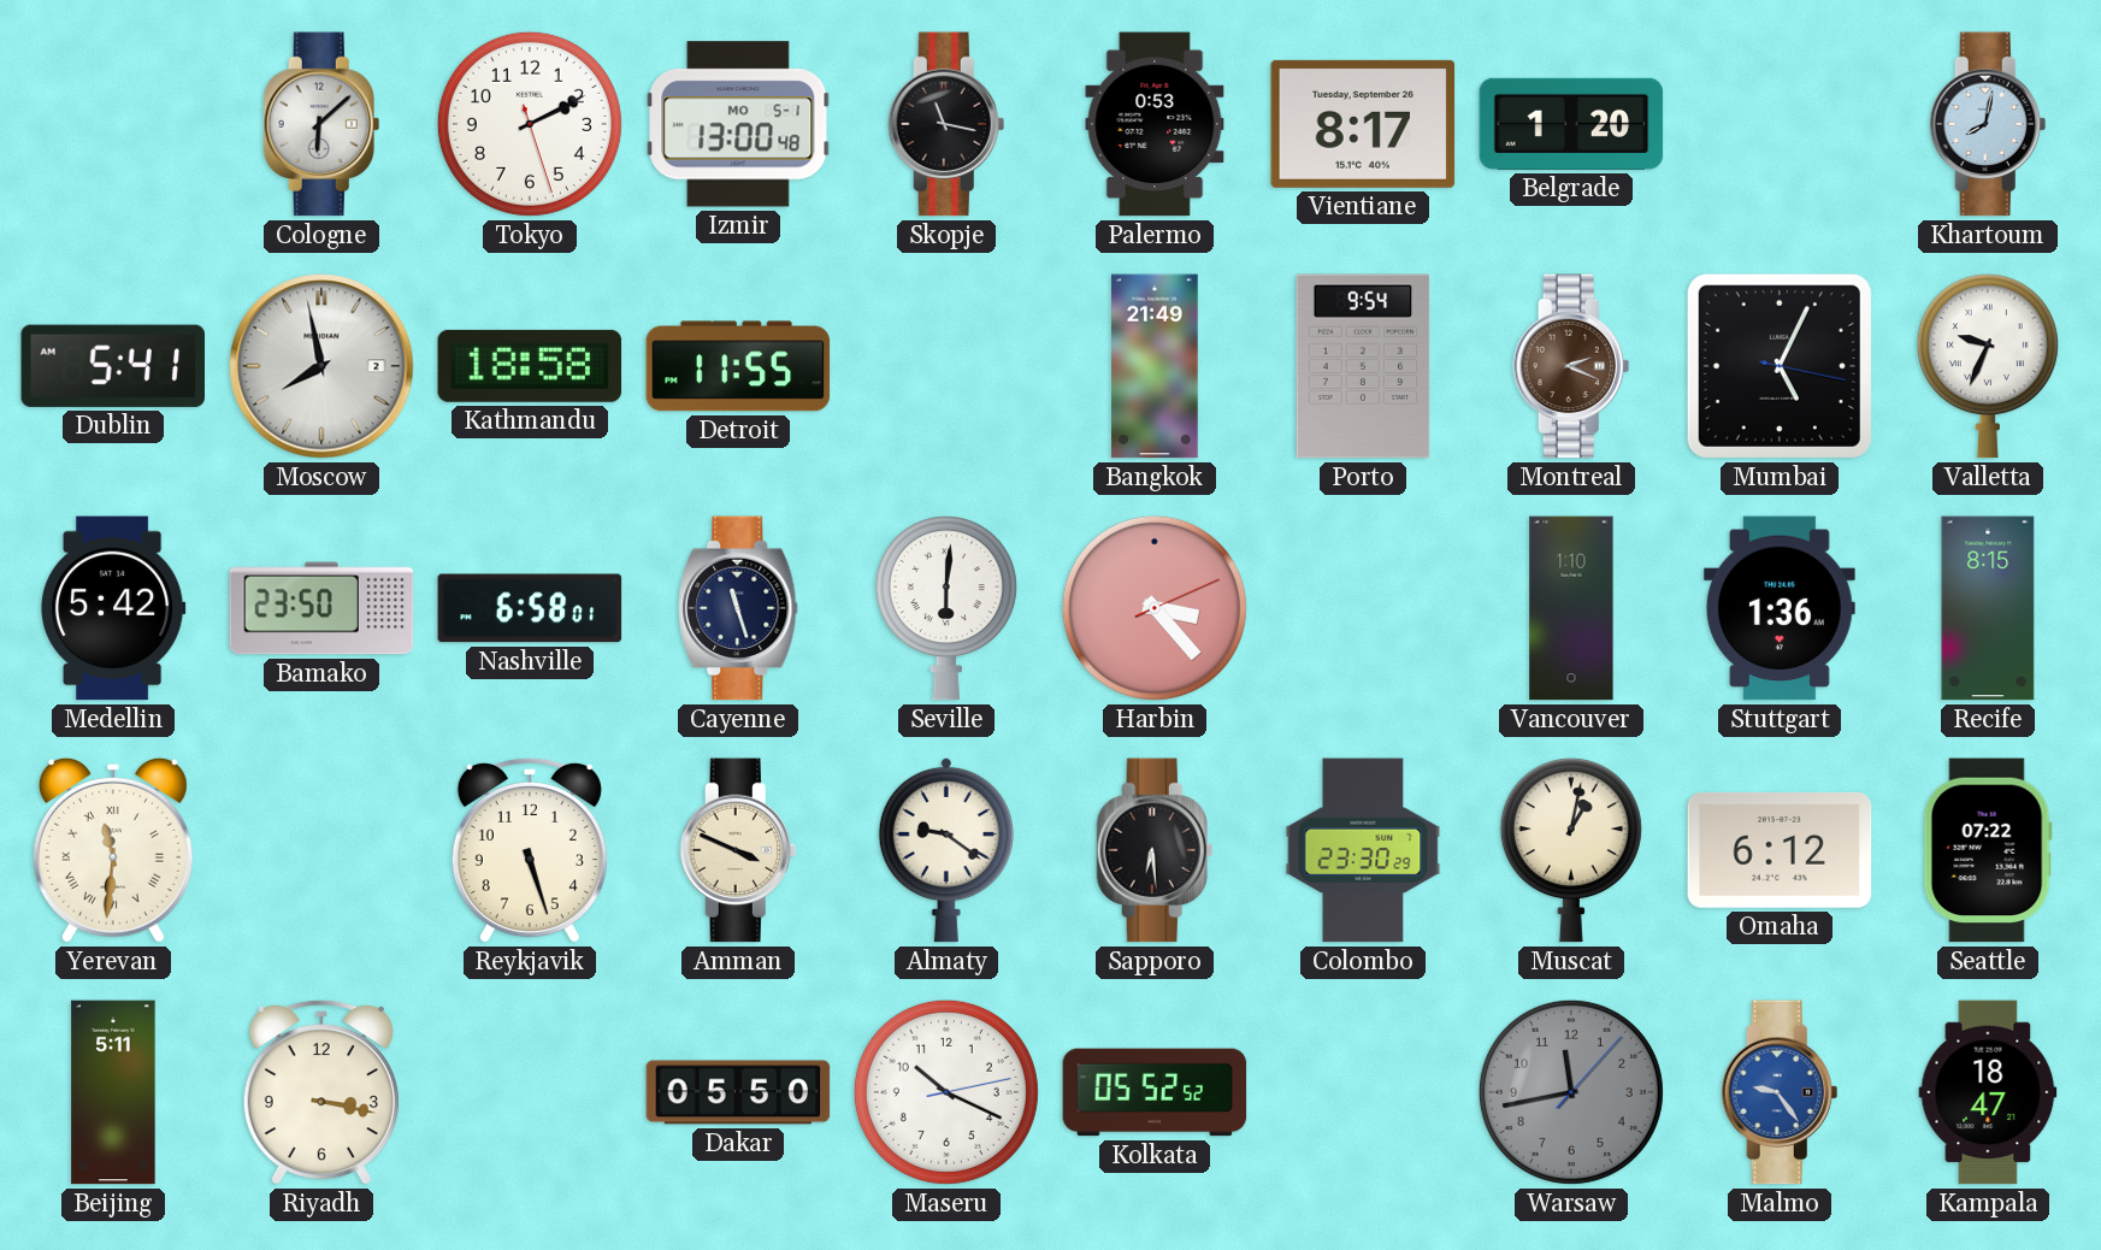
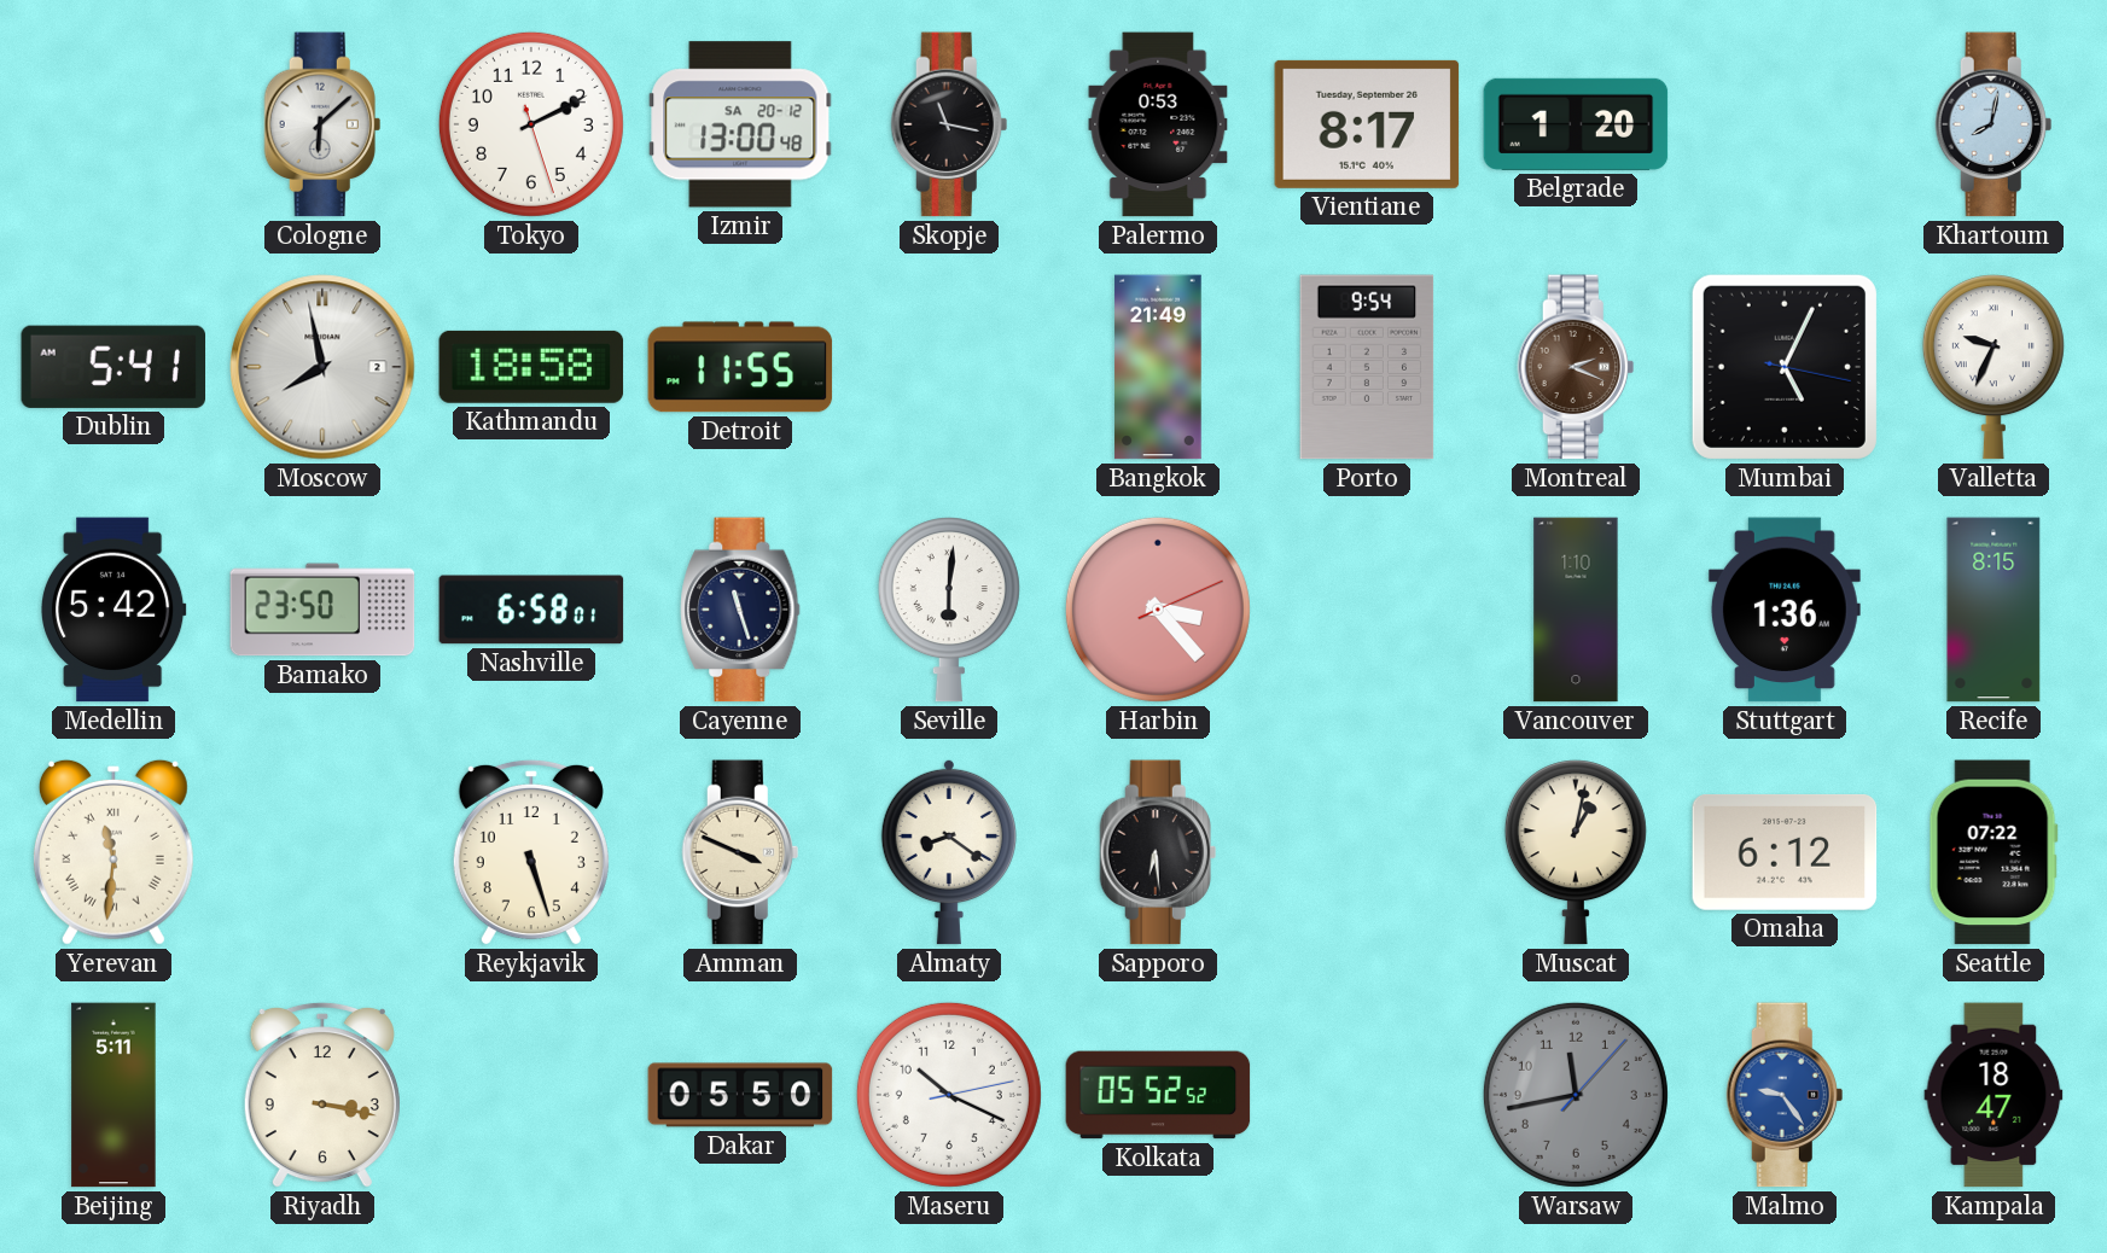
Izmir date: MO 5-1 -> SA 20-12 (740, 124)
Almaty: 9:21 -> 8:21 (949, 852)
Colombo: 23:30 -> none (1363, 850)
